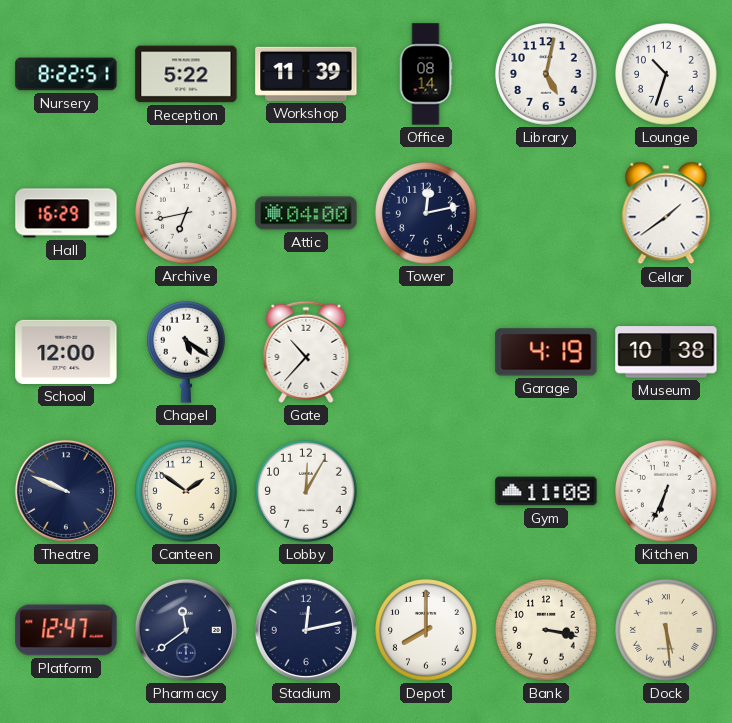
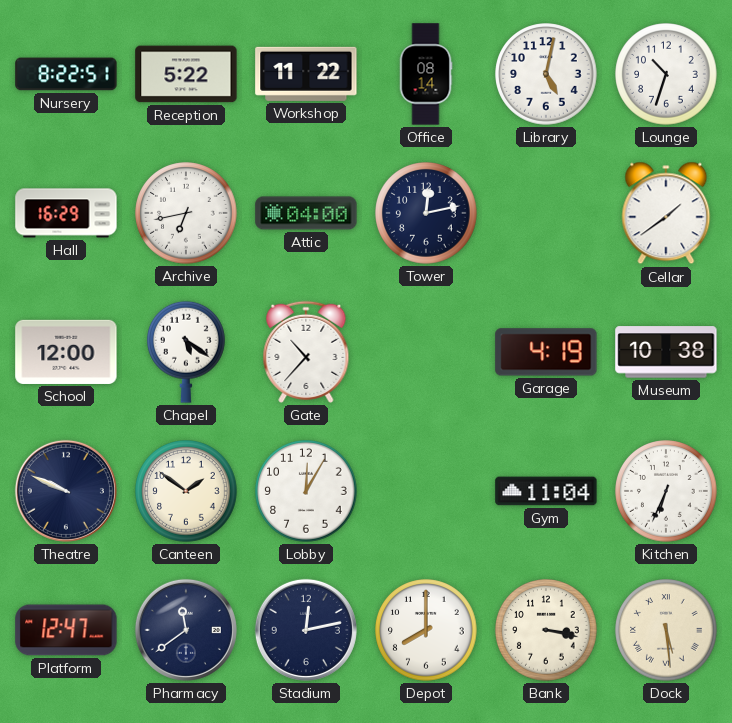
Workshop: 11:39 -> 11:22 (306, 74)
Gym: 11:08 -> 11:04 (546, 491)
